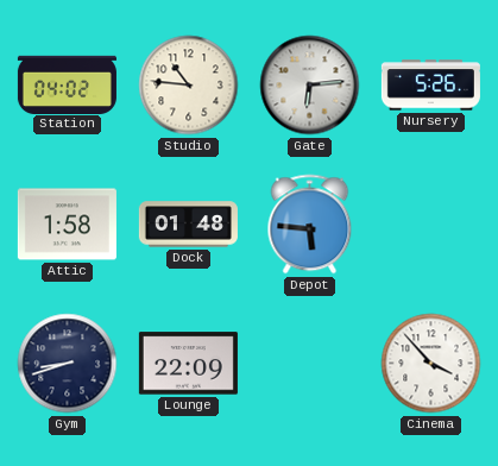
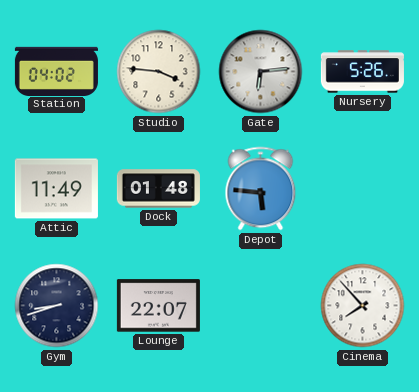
Studio: 10:46 -> 3:46 (159, 72)
Attic: 1:58 -> 11:49 (56, 189)
Lounge: 22:09 -> 22:07 (158, 306)
Cinema: 3:53 -> 7:53 (363, 306)
